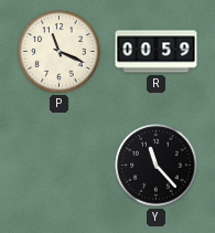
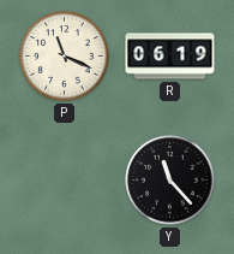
R: 00:59 -> 06:19 (170, 57)
